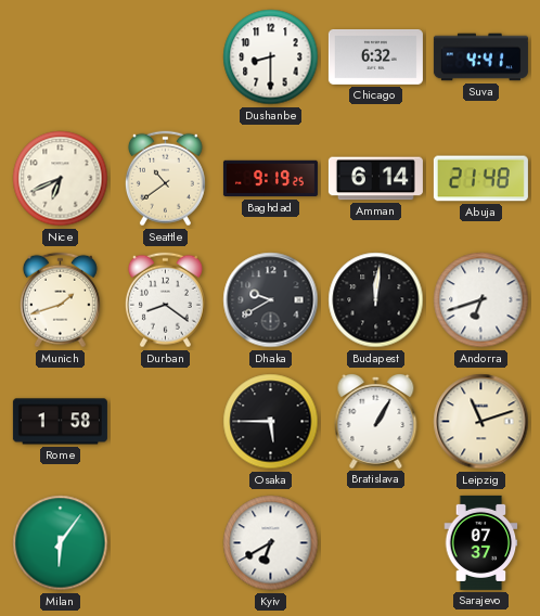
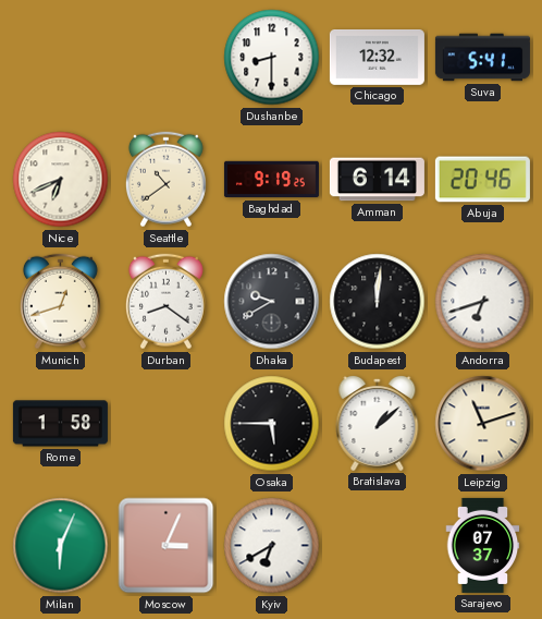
Chicago: 6:32 -> 12:32 (377, 58)
Suva: 4:41 -> 5:41 (482, 58)
Abuja: 21:48 -> 20:46 (482, 180)
Munich: 1:42 -> 12:42 (60, 302)
Bratislava: 1:05 -> 1:08 (378, 423)
Milan: 6:06 -> 6:04 (61, 546)
Moscow: none -> 3:04 (167, 546)
